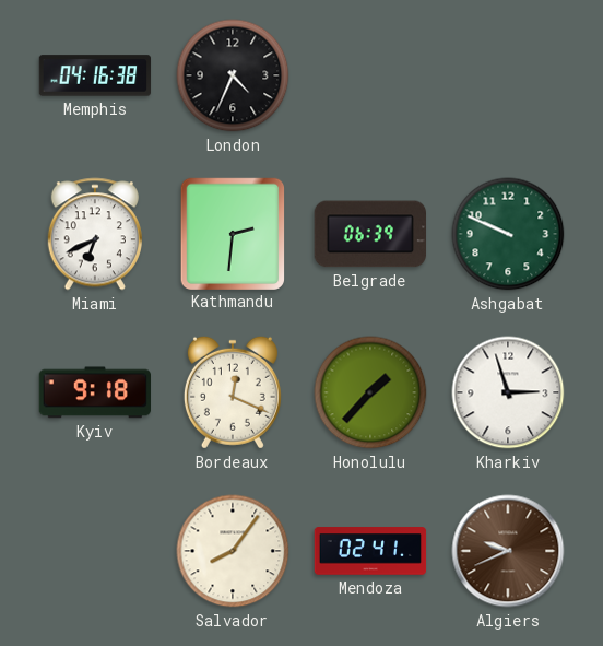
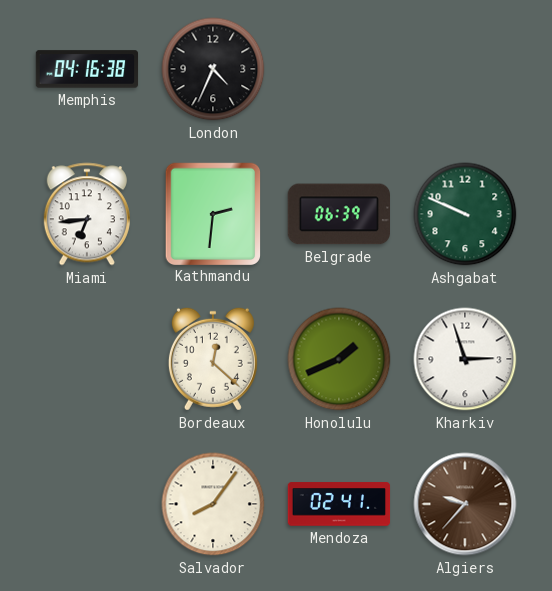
Miami: 6:41 -> 6:44 (87, 214)
Kyiv: 9:18 -> none (94, 392)
Bordeaux: 12:19 -> 12:22 (213, 359)
Honolulu: 1:37 -> 1:41 (339, 359)
Algiers: 9:41 -> 9:37 (465, 504)
